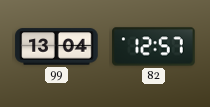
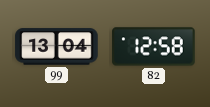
82: 12:57 -> 12:58 (154, 47)
